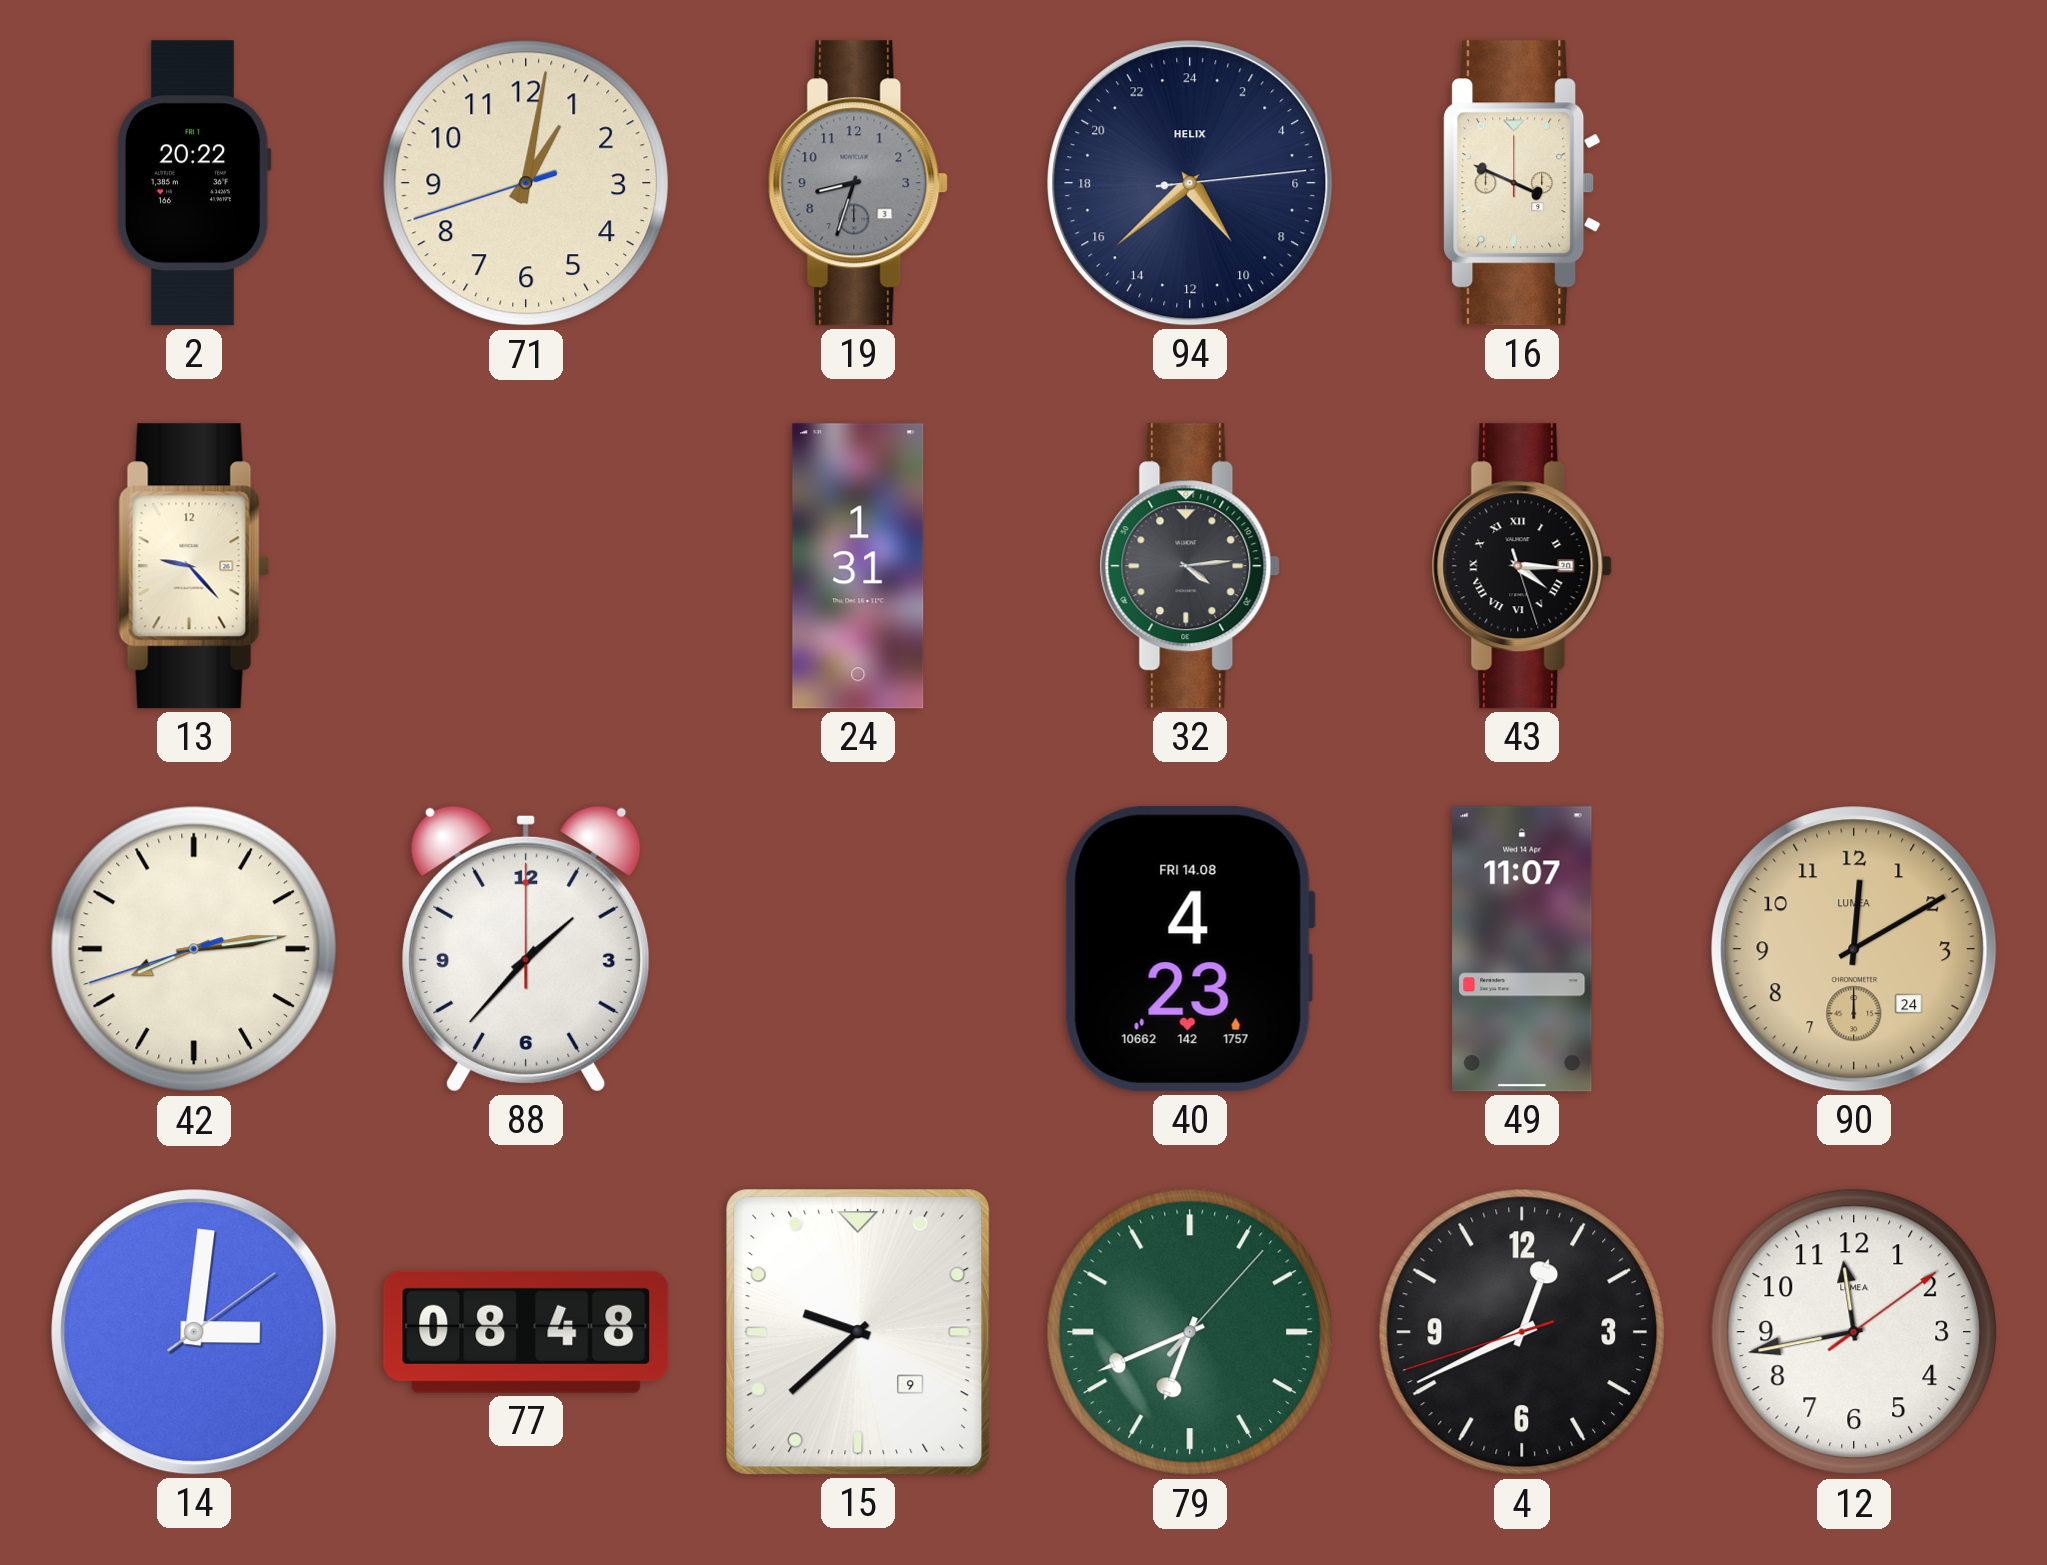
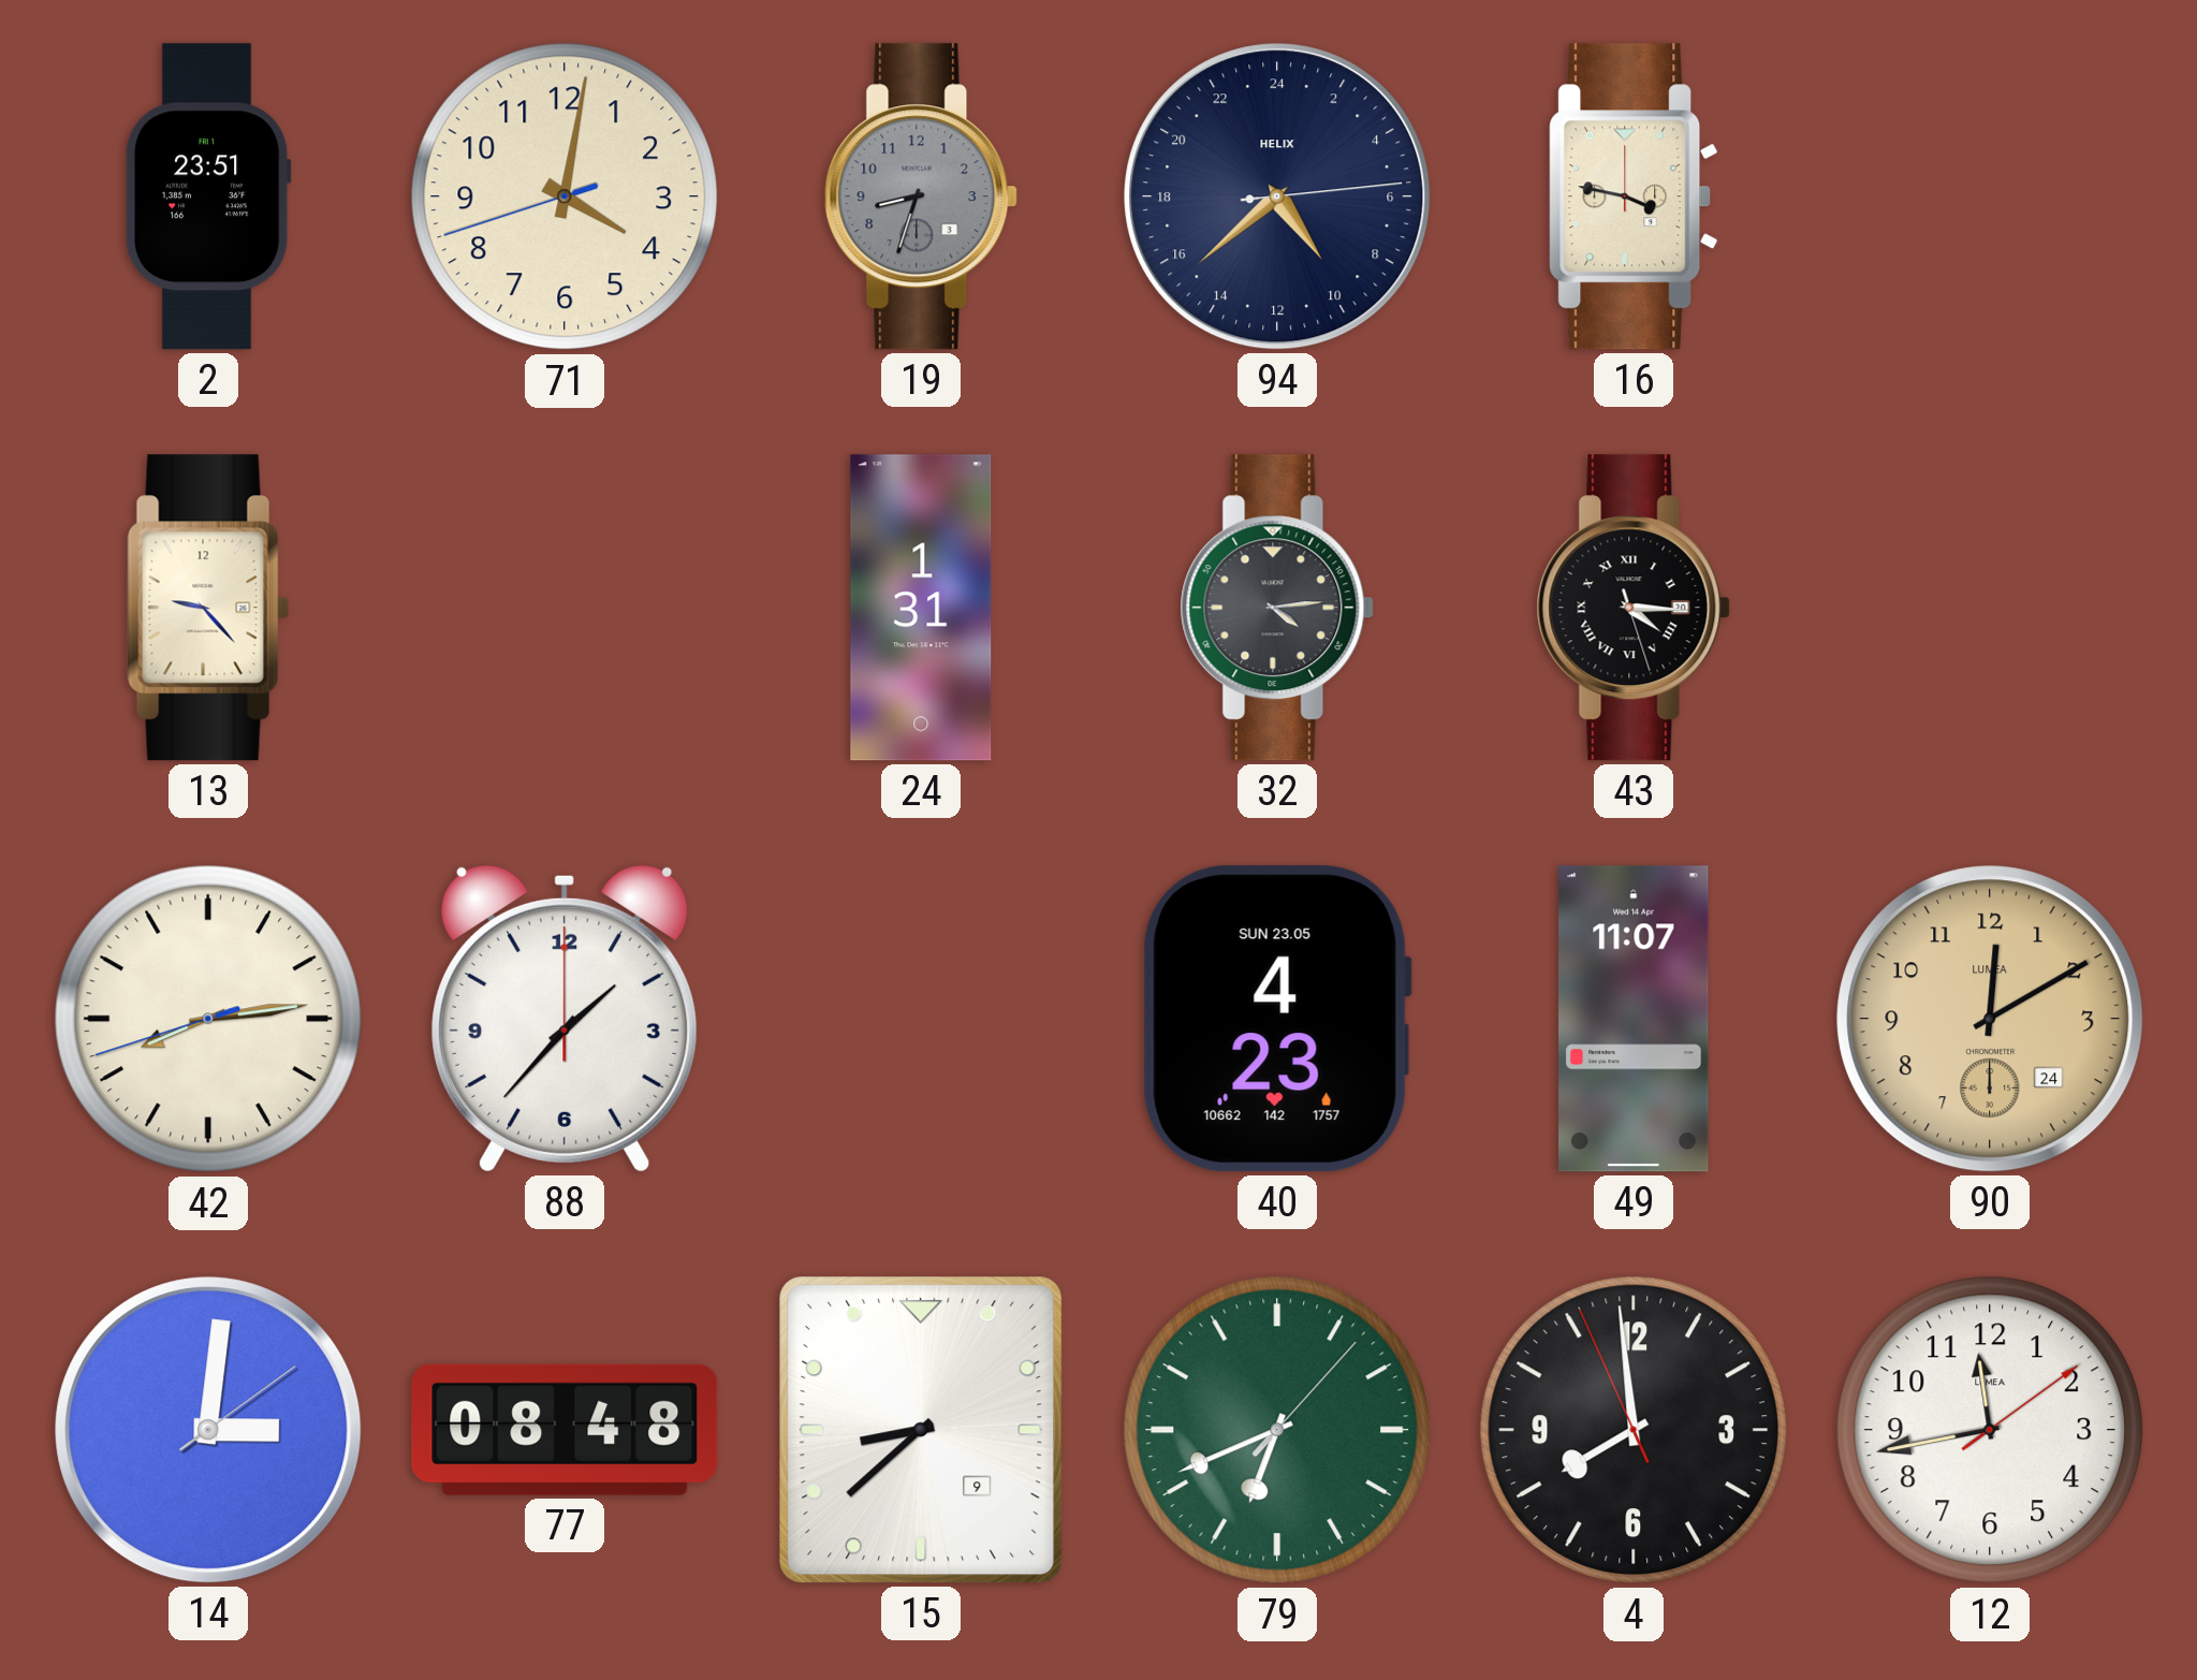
2: 20:22 -> 23:51 (208, 196)
71: 1:01 -> 4:01 (565, 196)
16: 3:49 -> 3:47 (1634, 196)
40 date: FRI 14.08 -> SUN 23.05 (1277, 1019)
15: 9:38 -> 8:38 (921, 1430)
4: 12:40 -> 7:58 (1634, 1430)
